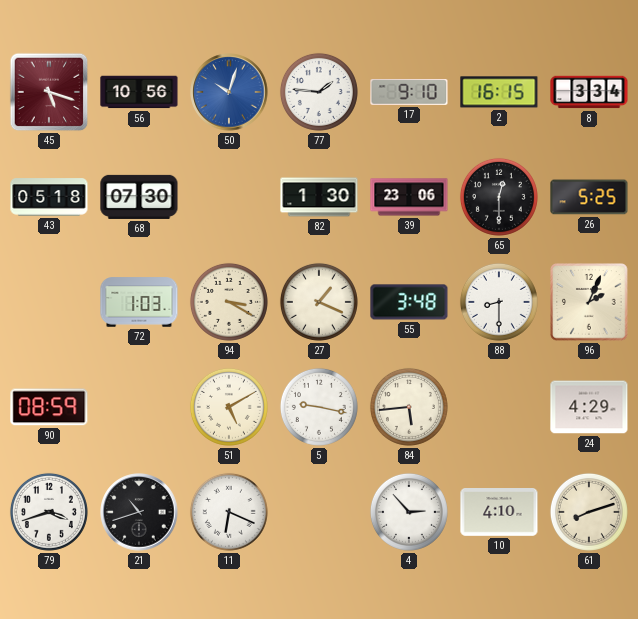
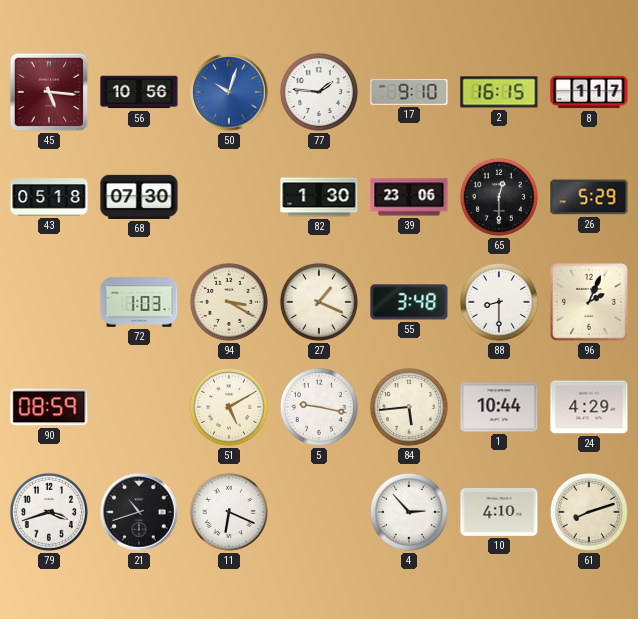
45: 5:18 -> 5:16 (49, 92)
8: 3:34 -> 1:17 (589, 92)
26: 5:25 -> 5:29 (589, 197)
1: none -> 10:44 (499, 407)
